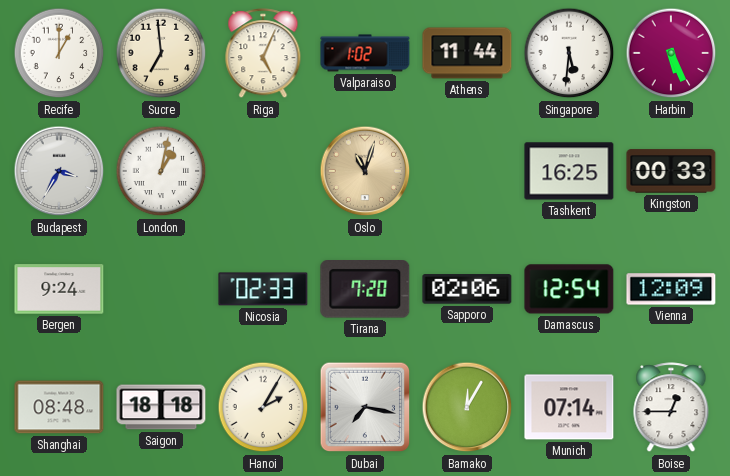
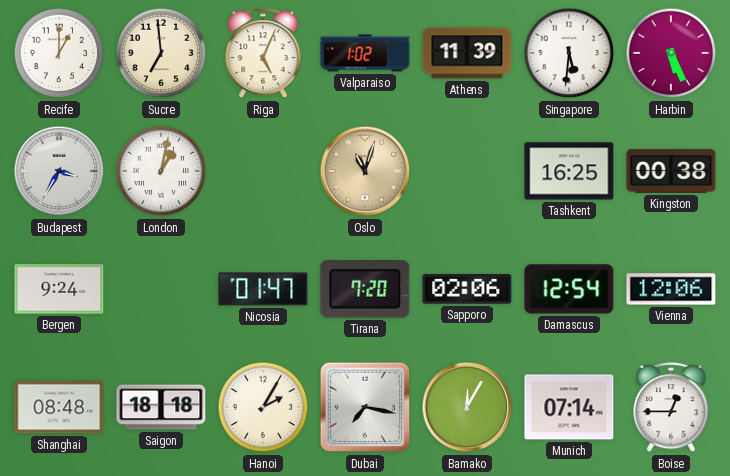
Athens: 11:44 -> 11:39 (467, 53)
Kingston: 00:33 -> 00:38 (671, 171)
Nicosia: 02:33 -> 01:47 (263, 289)
Vienna: 12:09 -> 12:06 (671, 289)
